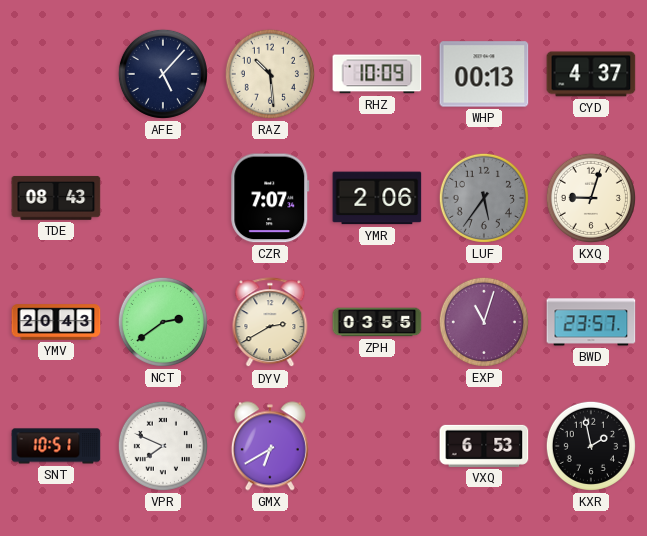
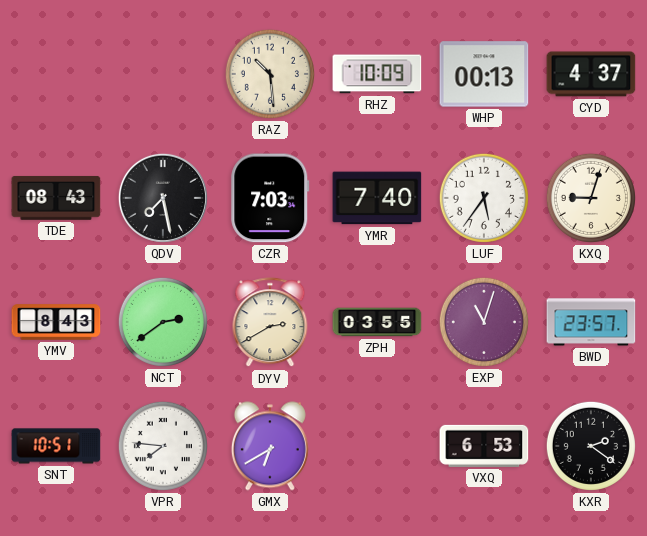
AFE: 5:07 -> none (163, 74)
QDV: none -> 7:28 (163, 198)
CZR: 7:07 -> 7:03 (270, 198)
YMR: 2:06 -> 7:40 (377, 198)
LUF dial: grey -> white (484, 198)
YMV: 20:43 -> 8:43 (56, 322)
VPR: 7:49 -> 7:46 (163, 446)
KXR: 1:58 -> 2:21 (591, 446)
